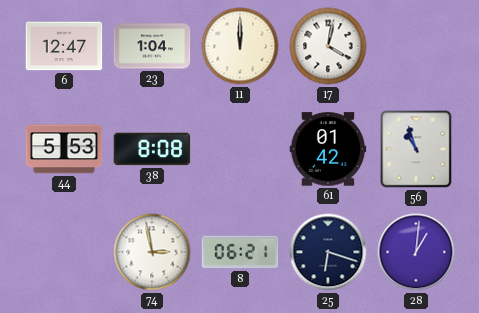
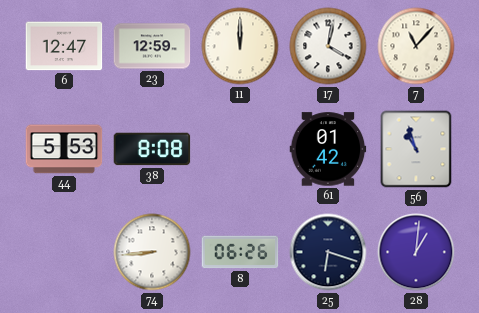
23: 1:04 -> 12:59 (152, 46)
7: none -> 11:07 (416, 46)
74: 2:58 -> 8:44 (152, 252)
8: 06:21 -> 06:26 (240, 252)
